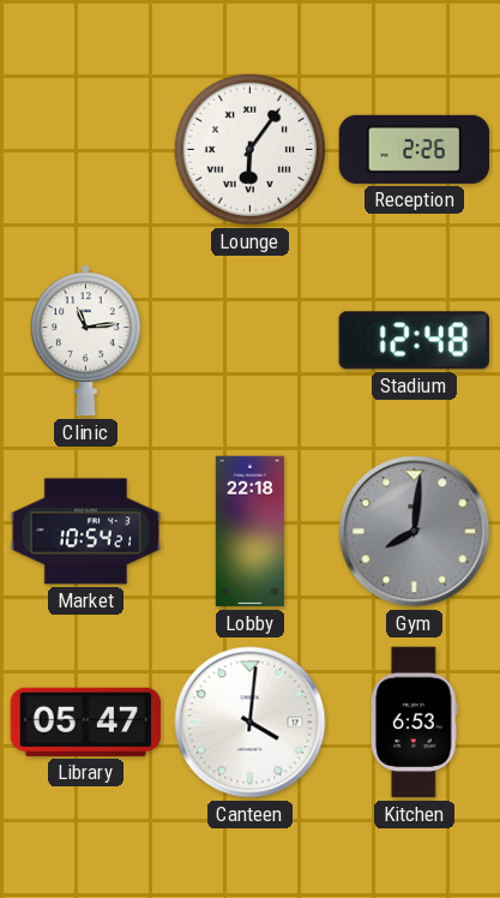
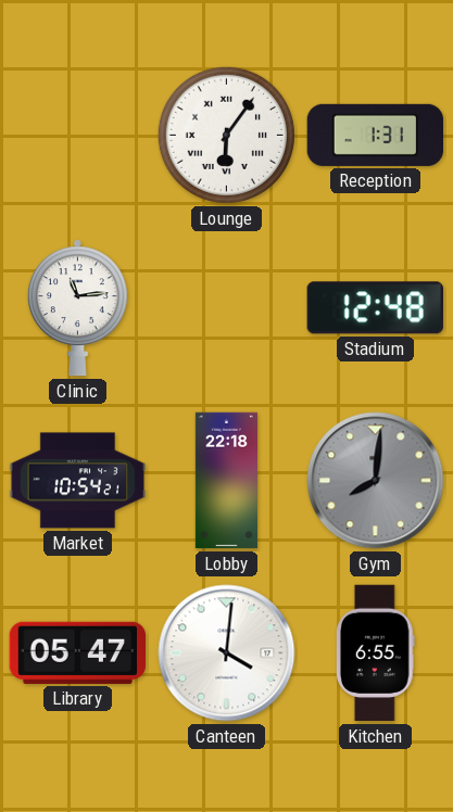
Reception: 2:26 -> 1:31 (376, 135)
Kitchen: 6:53 -> 6:55 (376, 654)
